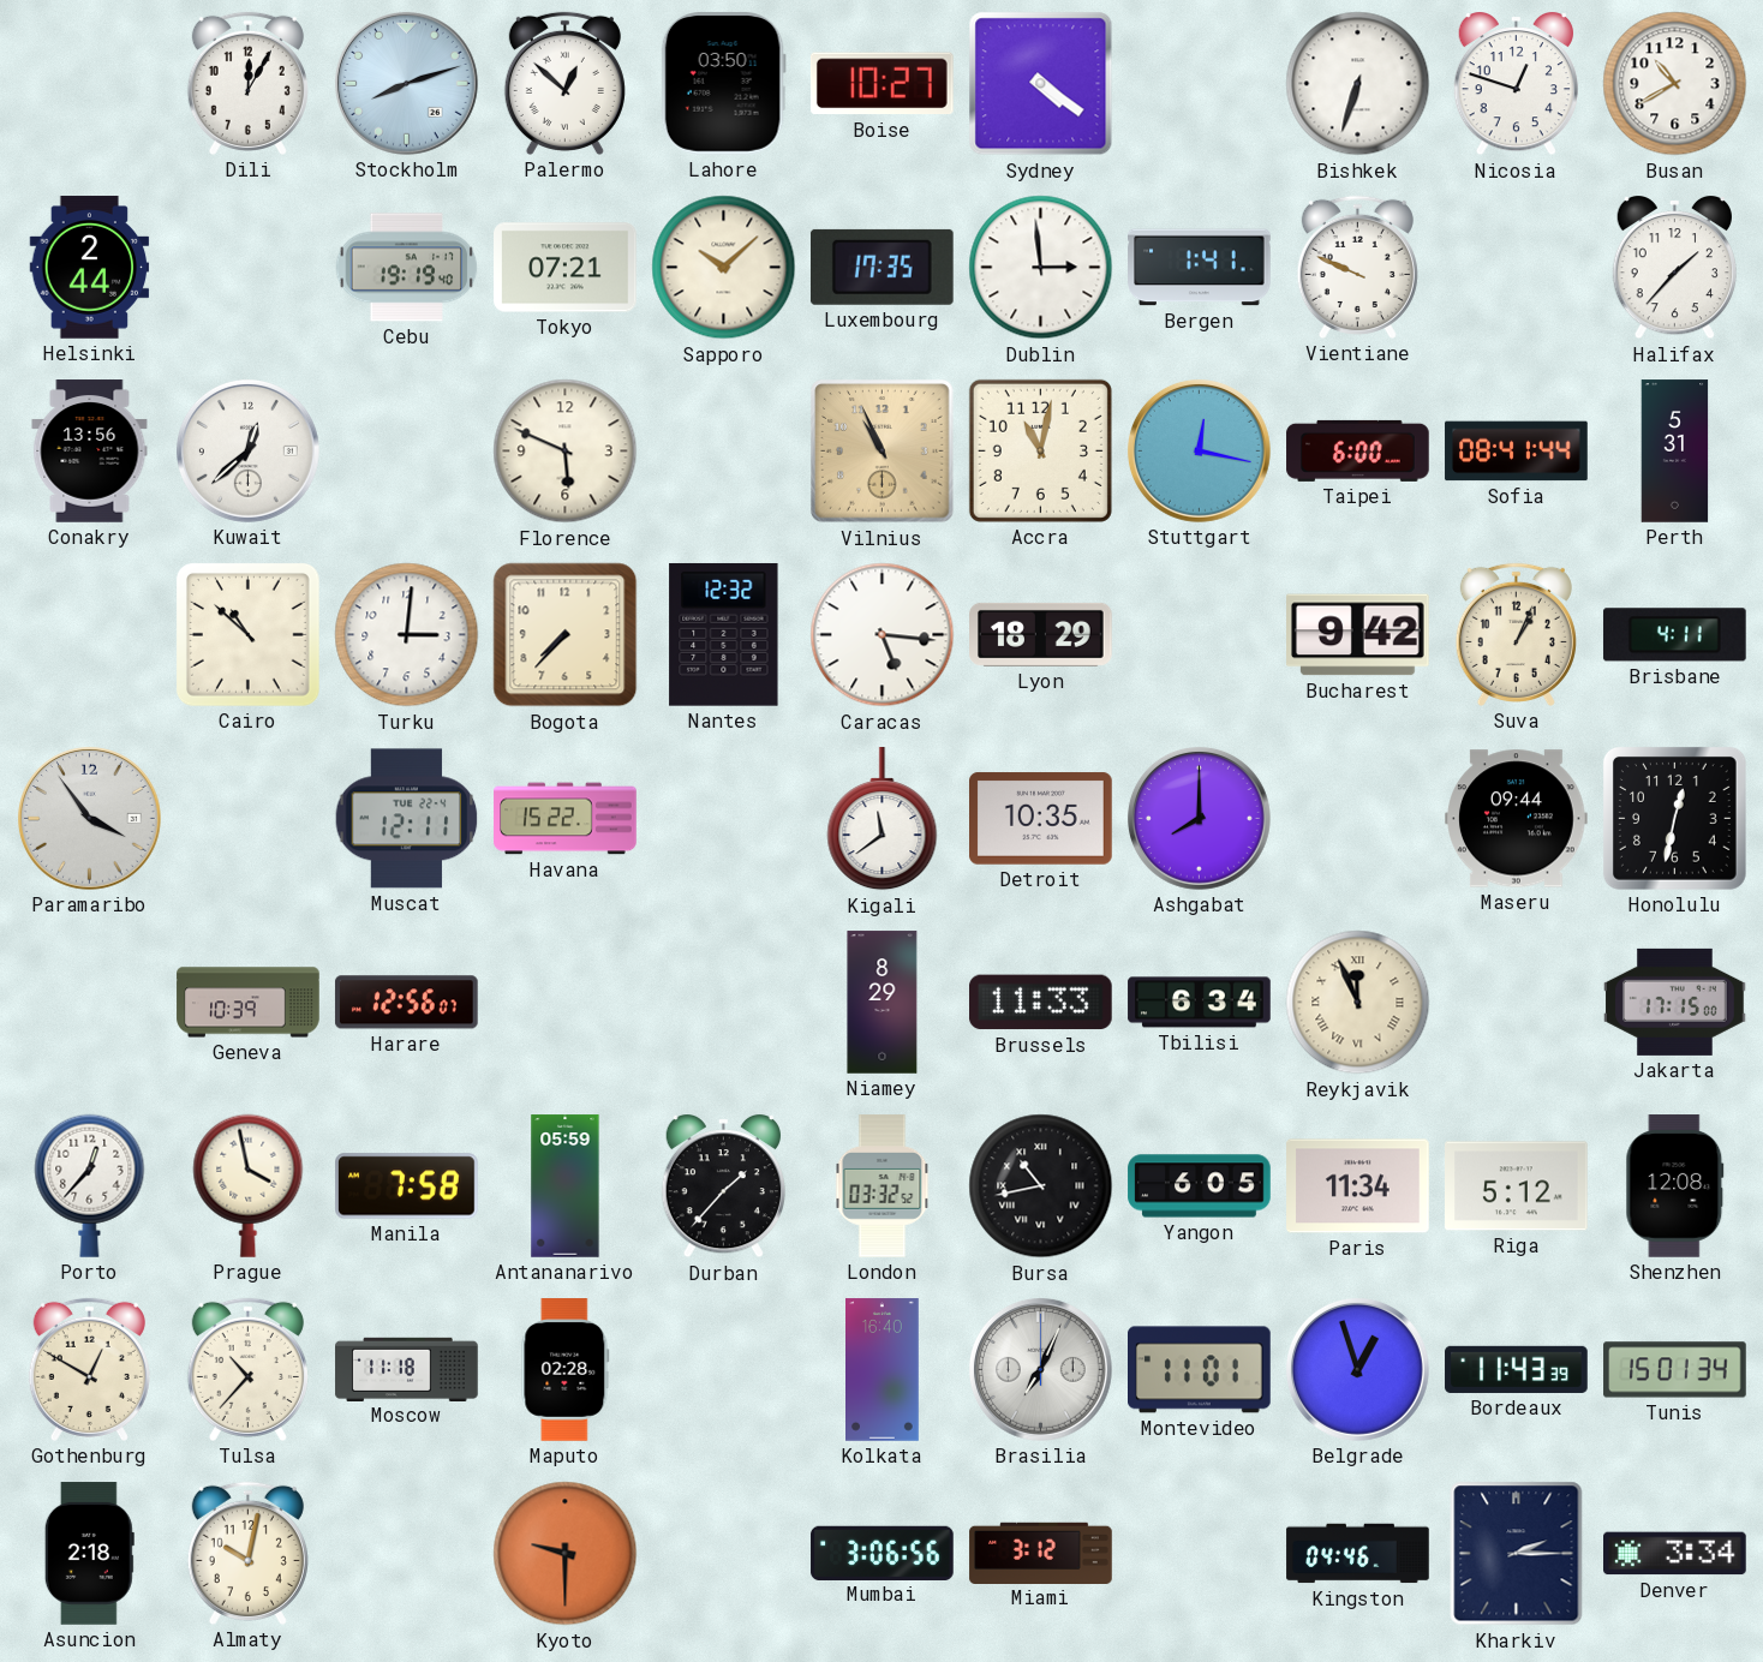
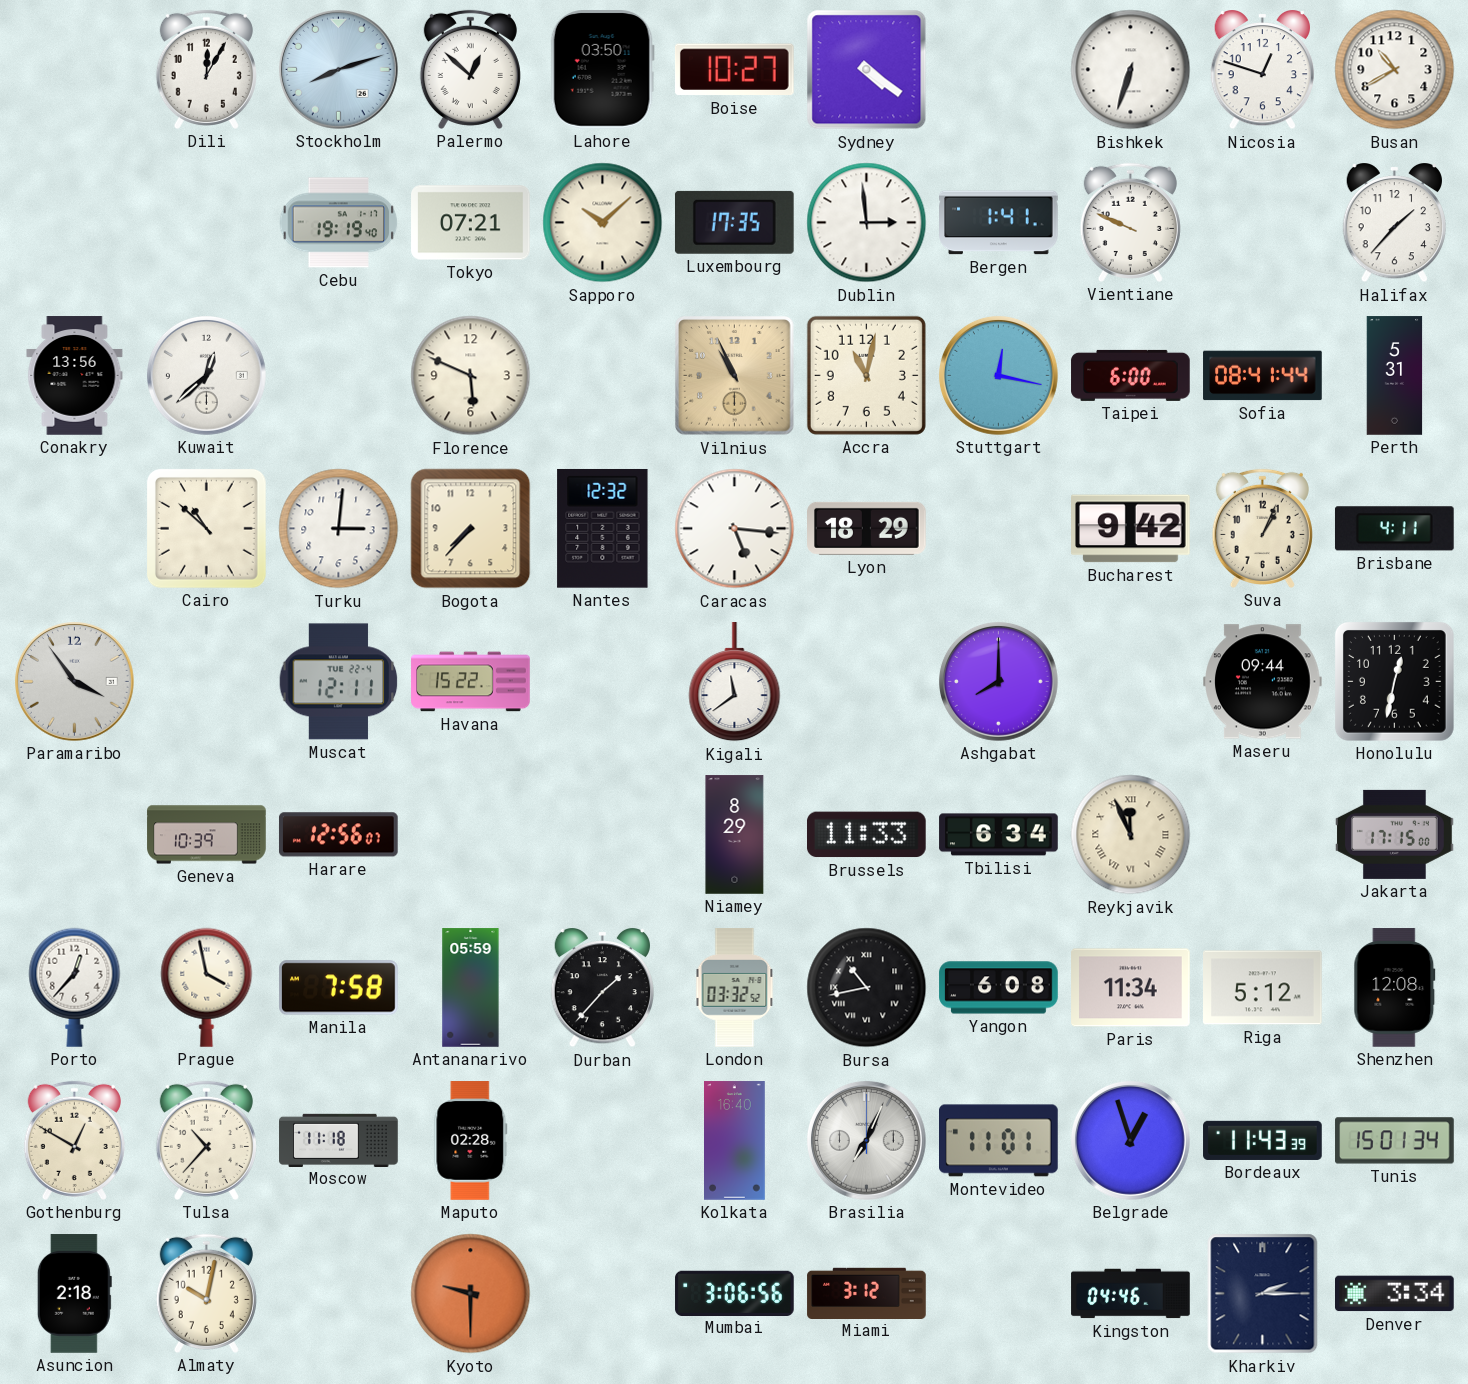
Helsinki: 2:44 -> none (90, 268)
Detroit: 10:35 -> none (1041, 819)
Yangon: 6:05 -> 6:08 (999, 988)
